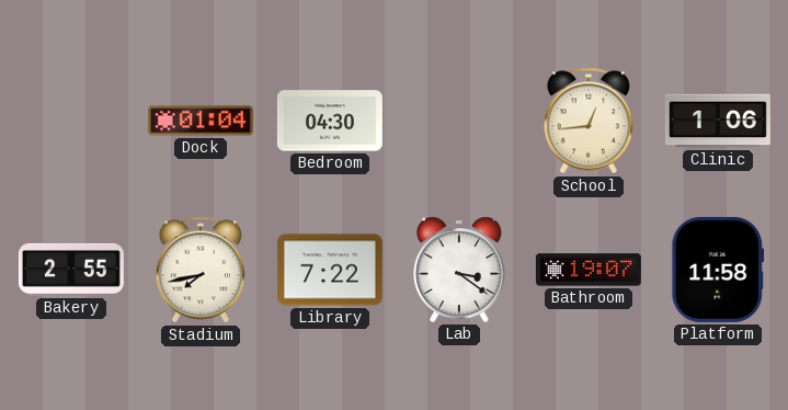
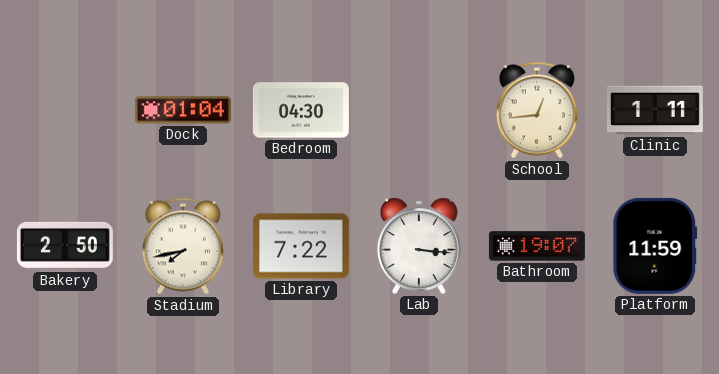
Clinic: 1:06 -> 1:11 (655, 110)
Bakery: 2:55 -> 2:50 (65, 246)
Lab: 3:21 -> 3:16 (420, 246)
Platform: 11:58 -> 11:59 (655, 246)
